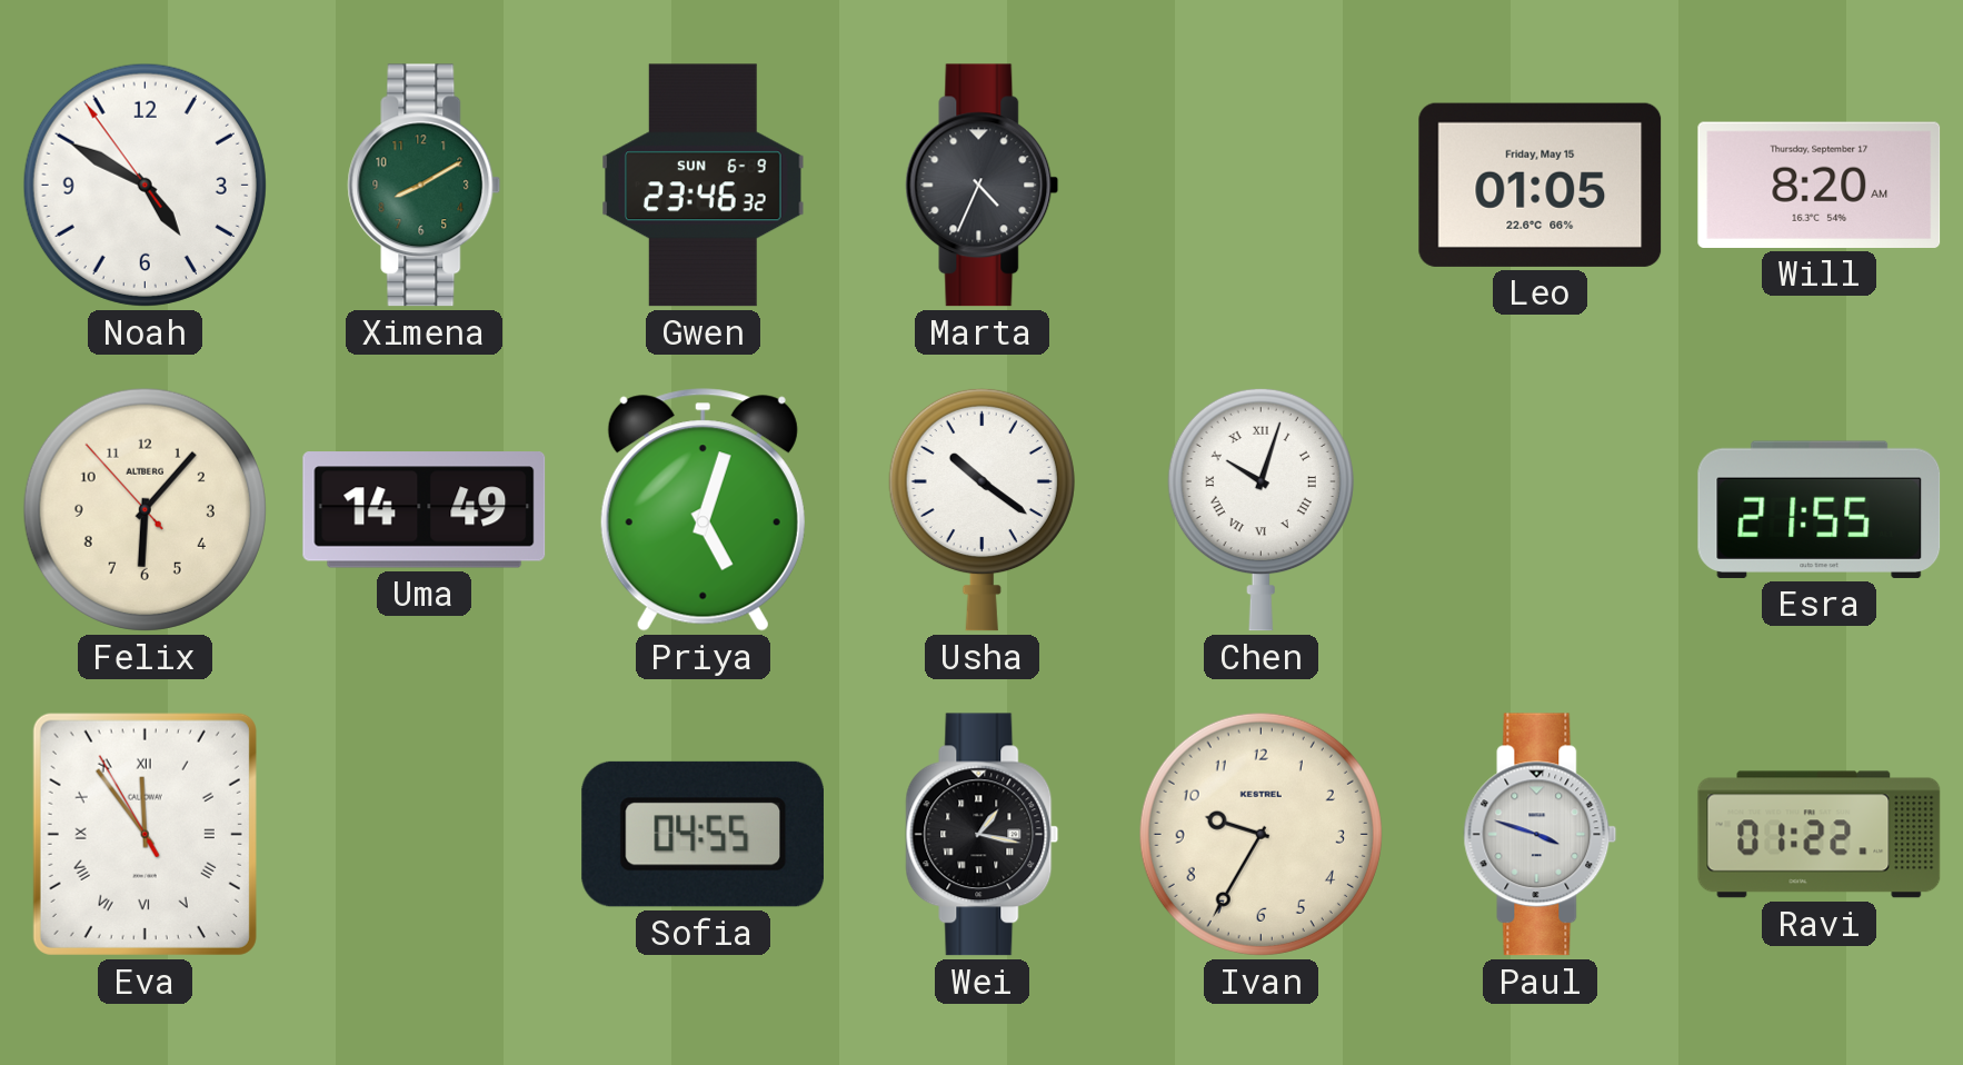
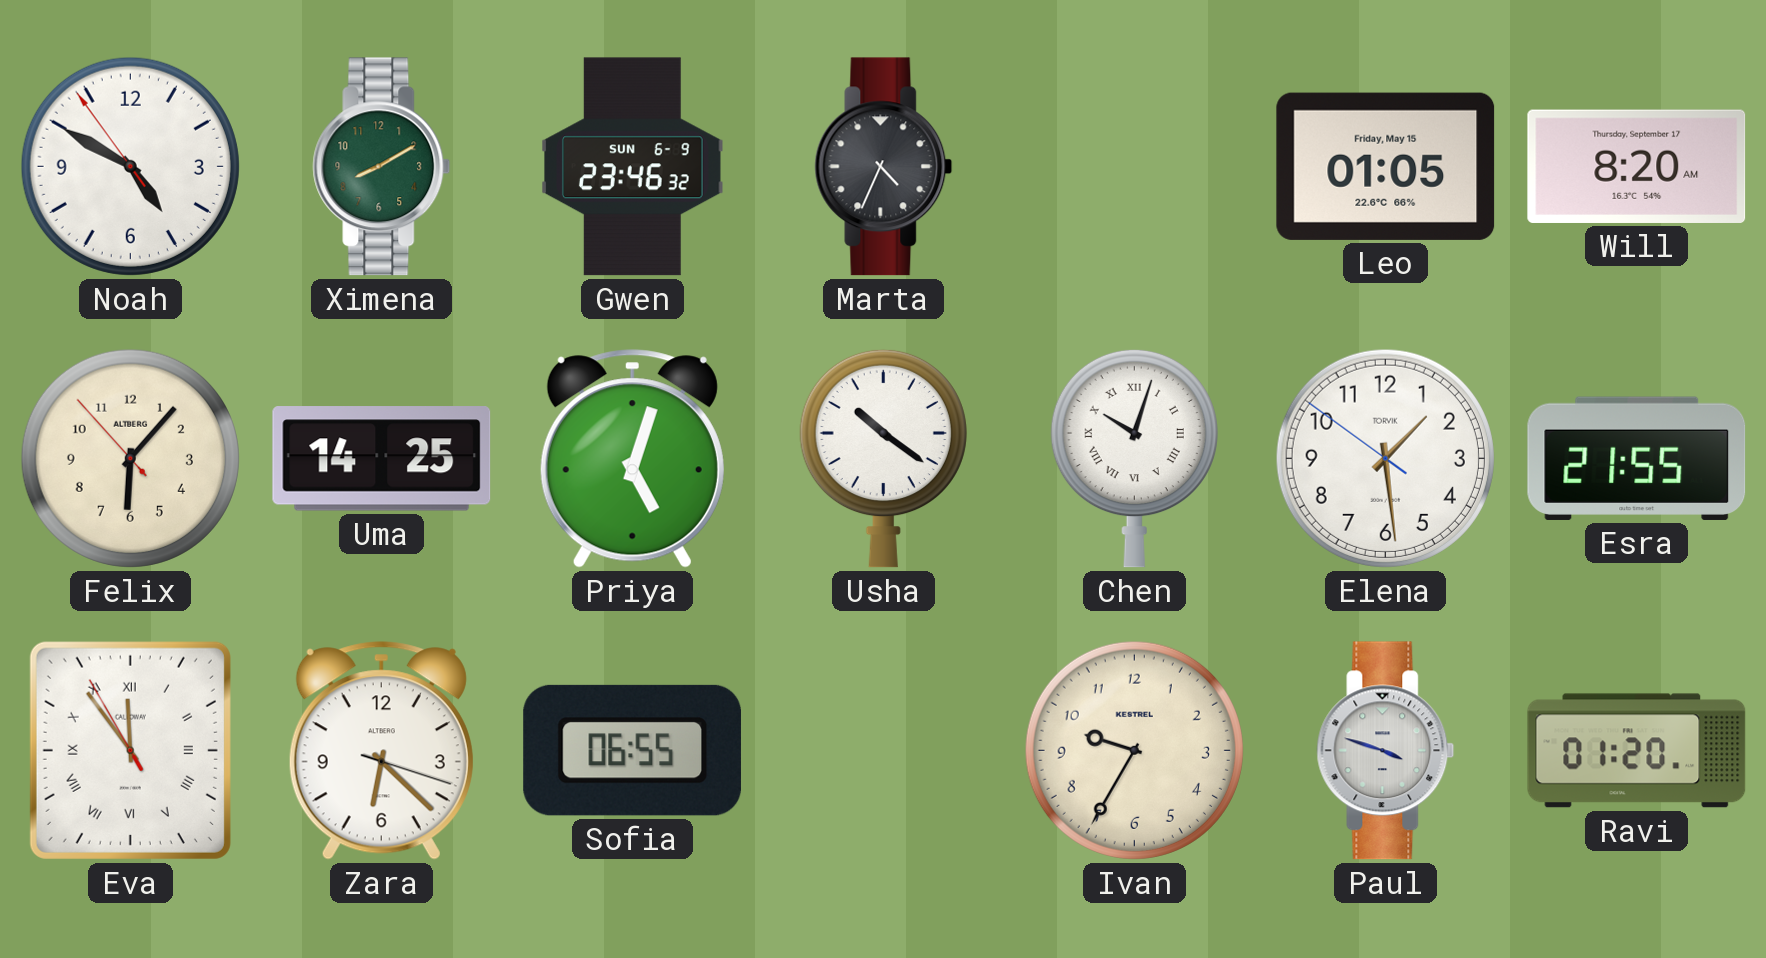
Uma: 14:49 -> 14:25 (382, 459)
Elena: none -> 1:28 (1385, 458)
Zara: none -> 6:22 (381, 751)
Sofia: 04:55 -> 06:55 (632, 750)
Wei: 1:17 -> none (983, 835)
Ravi: 01:22 -> 01:20 (1637, 751)
